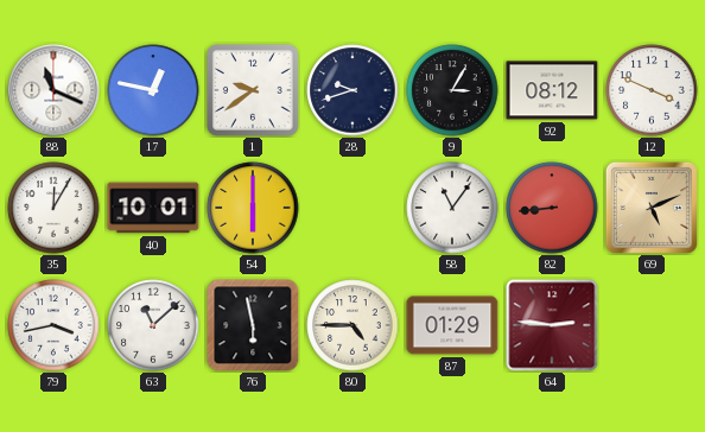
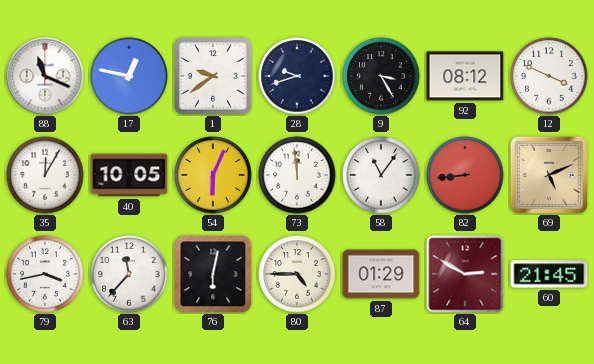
9: 3:05 -> 3:25 (381, 76)
40: 10:01 -> 10:05 (129, 175)
54: 6:00 -> 6:04 (213, 175)
73: none -> 11:59 (297, 175)
63: 11:08 -> 11:37 (129, 274)
76: 5:58 -> 6:02 (213, 274)
64: 2:46 -> 2:50 (465, 274)
60: none -> 21:45 (549, 274)
